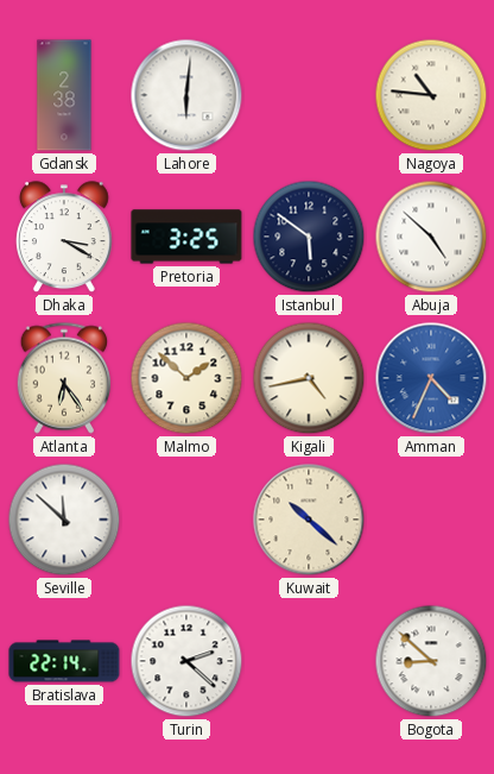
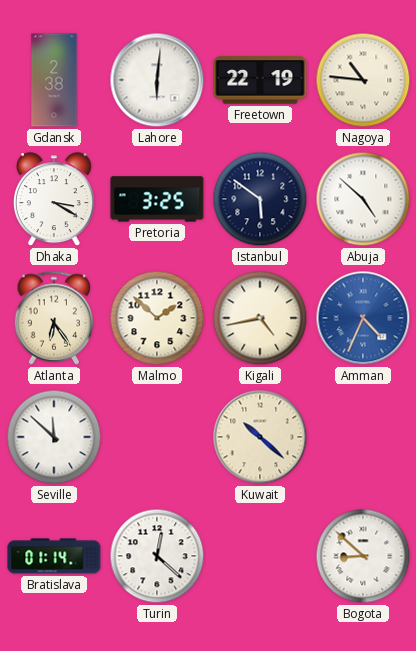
Freetown: none -> 22:19 (260, 80)
Bratislava: 22:14 -> 01:14 (54, 556)
Turin: 2:22 -> 12:22 (157, 556)
